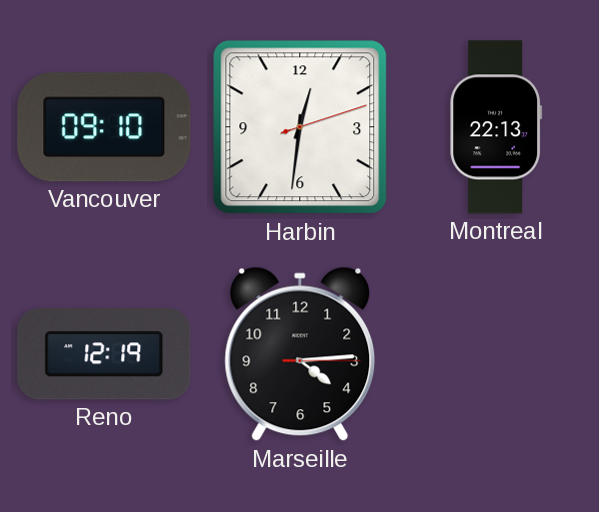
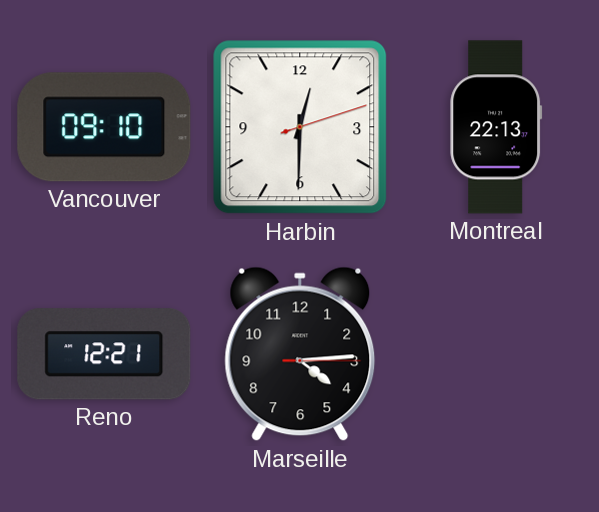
Harbin: 12:31 -> 12:30 (300, 127)
Reno: 12:19 -> 12:21 (104, 354)
